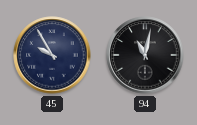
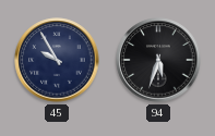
94: 11:02 -> 5:33 (158, 60)
